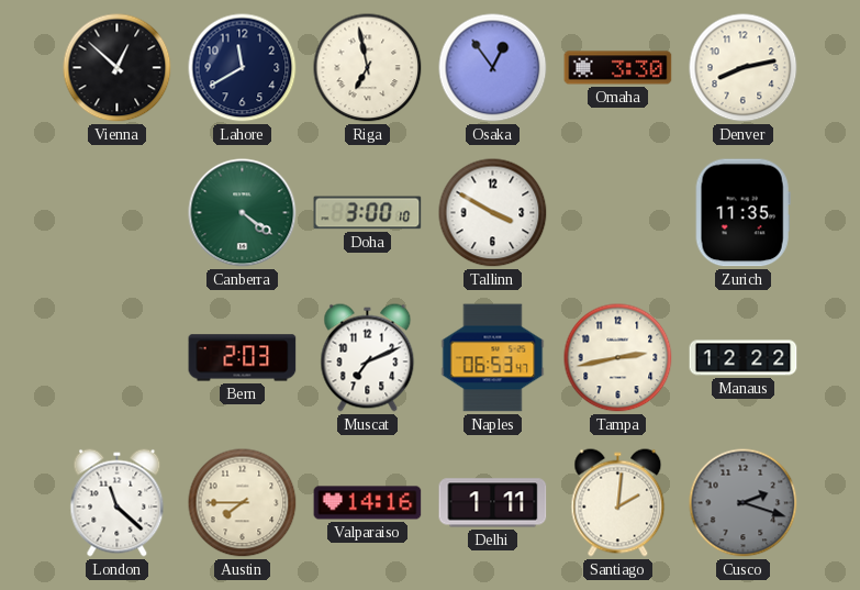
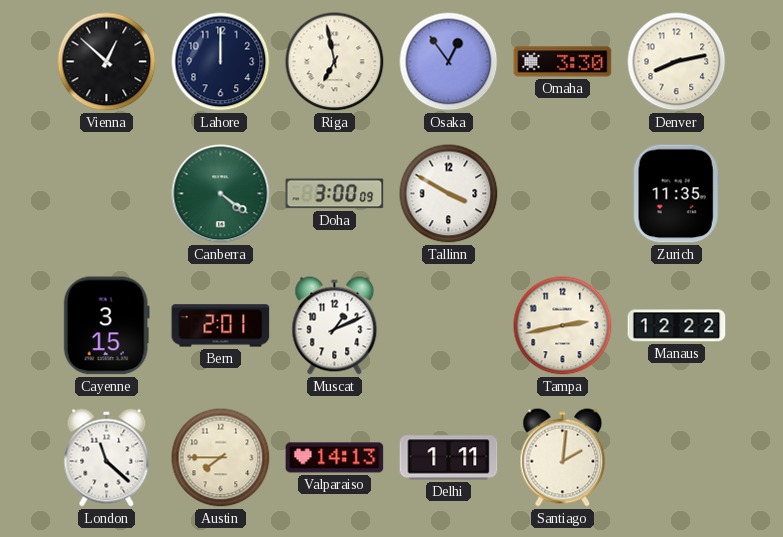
Lahore: 11:40 -> 12:00 (221, 62)
Doha: 3:00:10 -> 3:00:09 (335, 194)
Cayenne: none -> 3:15 (106, 326)
Bern: 2:03 -> 2:01 (221, 326)
Muscat: 7:11 -> 1:11 (335, 326)
Naples: 06:53 -> none (493, 358)
Valparaiso: 14:16 -> 14:13 (335, 458)
Cusco: 2:18 -> none (744, 503)
